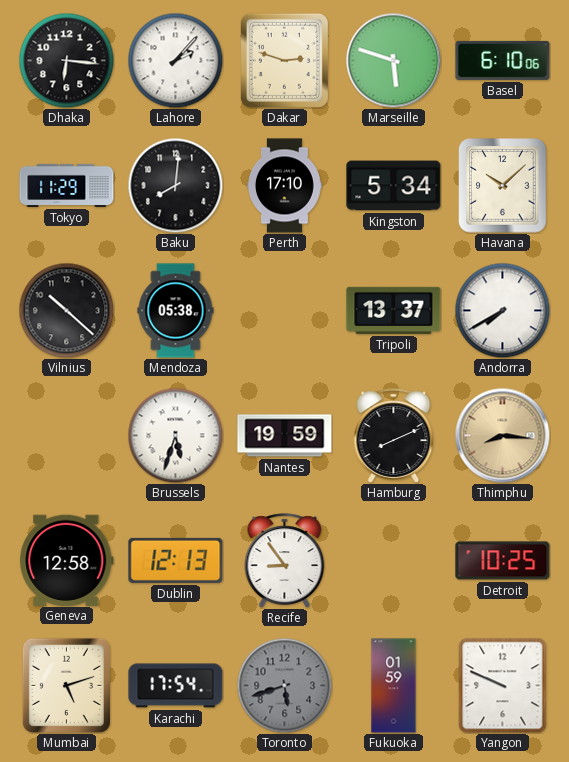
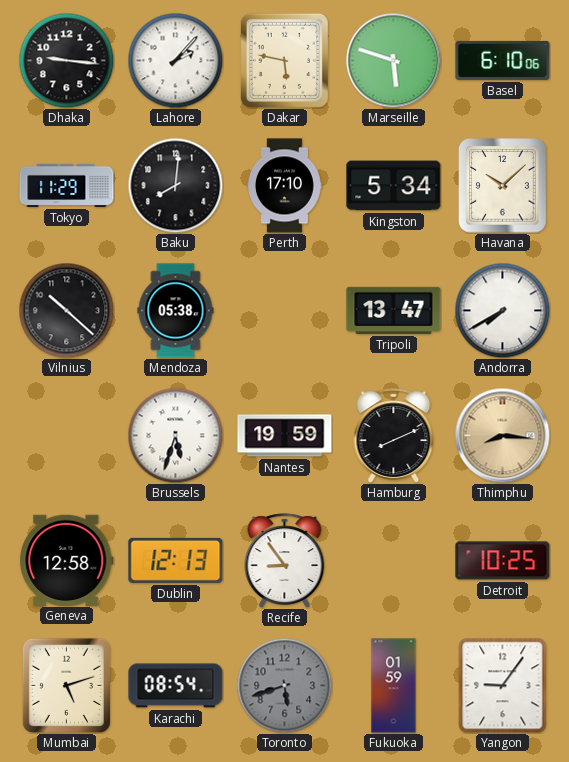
Dhaka: 6:16 -> 9:16 (66, 60)
Dakar: 2:48 -> 5:47 (284, 60)
Tripoli: 13:37 -> 13:47 (394, 310)
Karachi: 17:54 -> 08:54 (176, 686)
Yangon: 9:49 -> 9:06 (503, 686)
